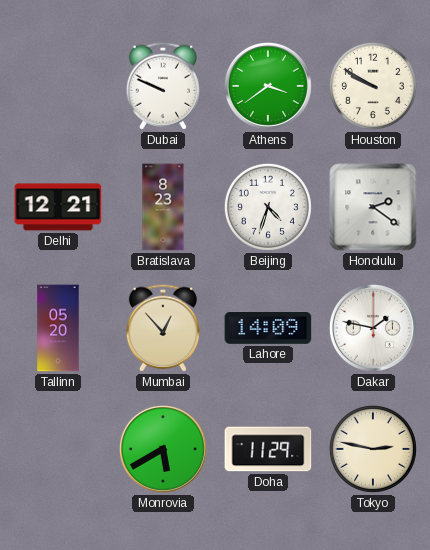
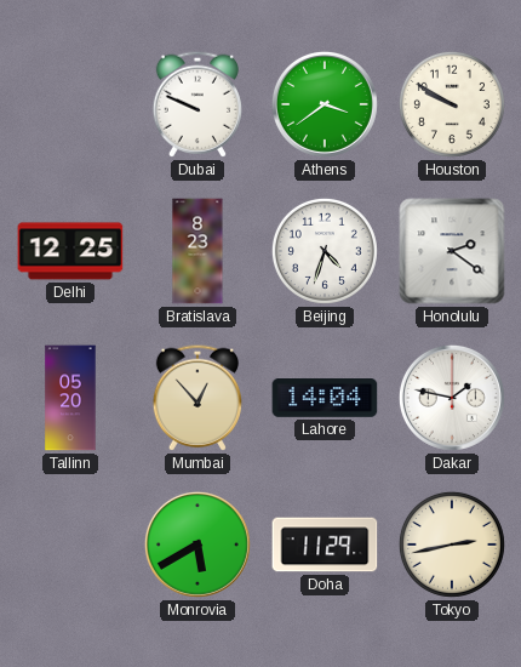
Delhi: 12:21 -> 12:25 (70, 251)
Lahore: 14:09 -> 14:04 (325, 399)
Tokyo: 2:47 -> 2:43 (452, 545)
